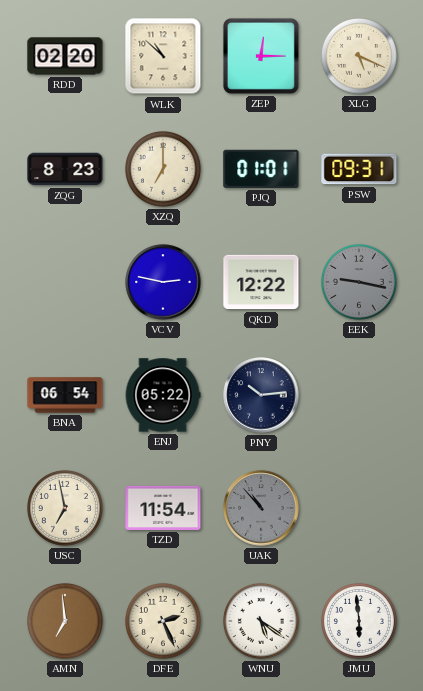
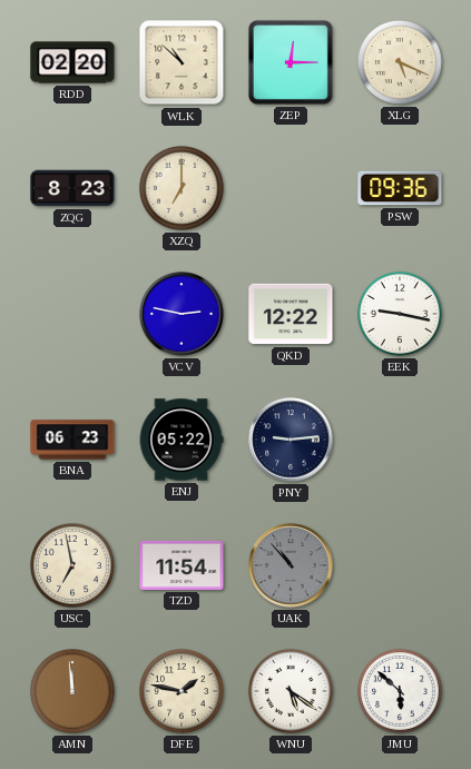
PJQ: 01:01 -> none (261, 169)
PSW: 09:31 -> 09:36 (400, 188)
EEK dial: grey -> white (400, 314)
BNA: 06:54 -> 06:23 (72, 440)
PNY: 10:14 -> 9:14 (291, 440)
AMN: 6:59 -> 11:59 (72, 691)
DFE: 2:26 -> 1:47 (181, 691)
JMU: 5:59 -> 5:52 (400, 691)
